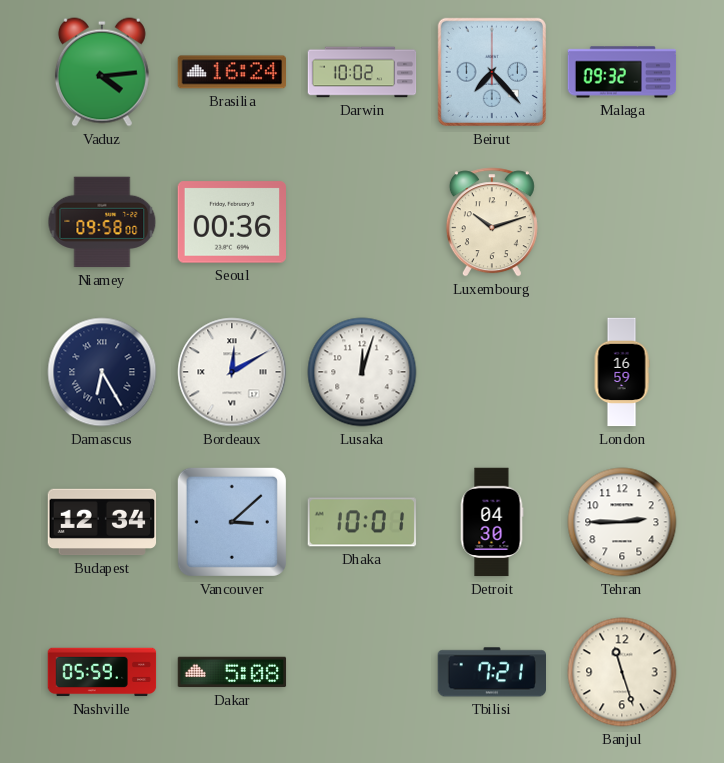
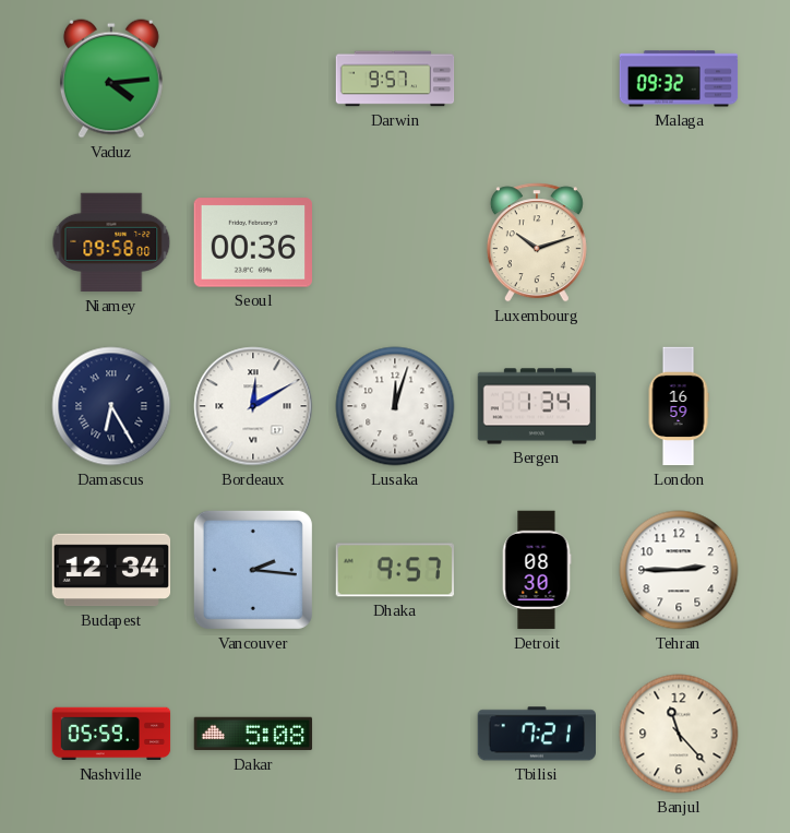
Brasilia: 16:24 -> none (231, 72)
Darwin: 10:02 -> 9:57 (395, 79)
Beirut: 7:23 -> none (492, 72)
Bergen: none -> 1:34 (537, 406)
Vancouver: 3:08 -> 2:16 (253, 570)
Dhaka: 10:01 -> 9:57 (395, 570)
Detroit: 04:30 -> 08:30 (537, 570)
Banjul: 11:27 -> 11:23 (679, 734)
